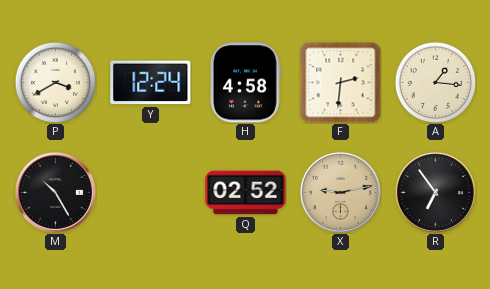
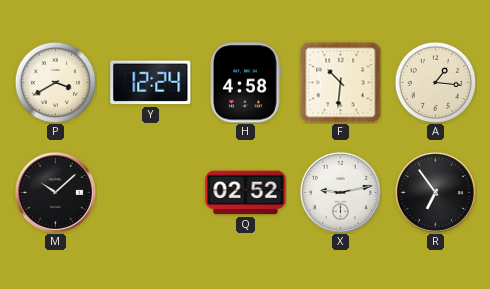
F: 2:31 -> 10:31 (340, 82)
M: 10:25 -> 10:08 (55, 192)
X dial: champagne -> white (340, 192)
